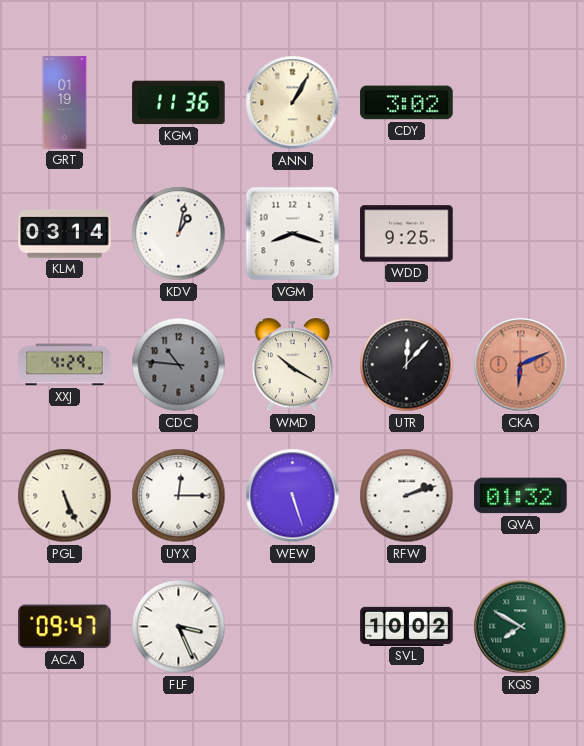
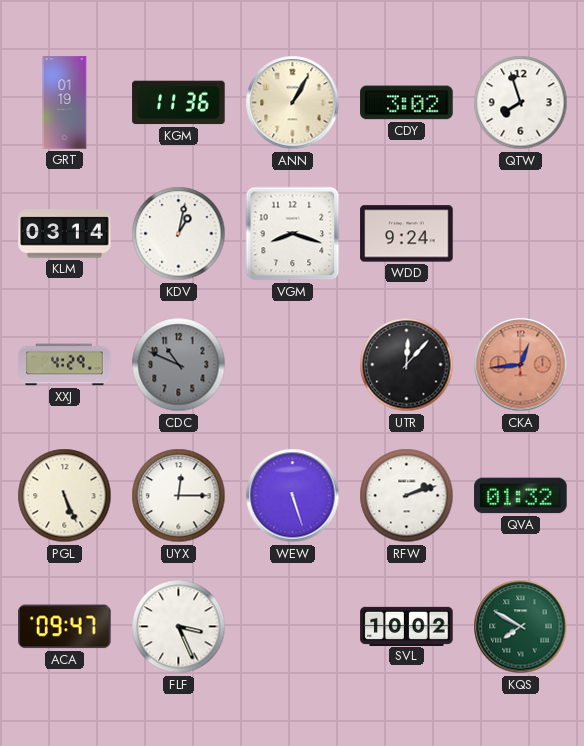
QTW: none -> 7:57 (521, 103)
WDD: 9:25 -> 9:24 (407, 234)
CDC: 10:46 -> 10:49 (179, 365)
WMD: 10:20 -> none (292, 365)
CKA: 6:11 -> 12:44 (521, 365)
